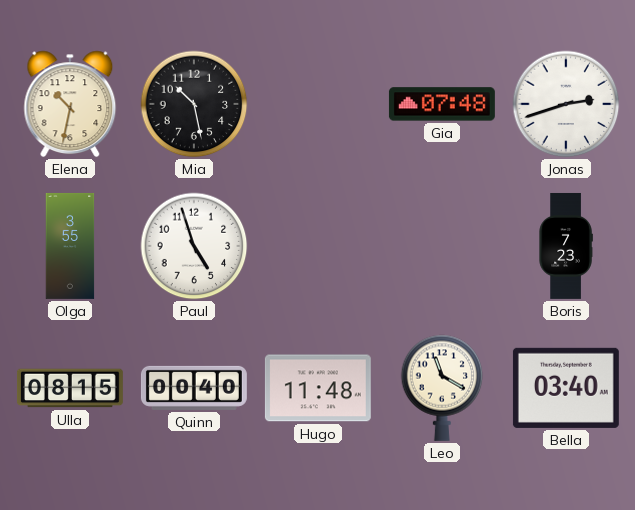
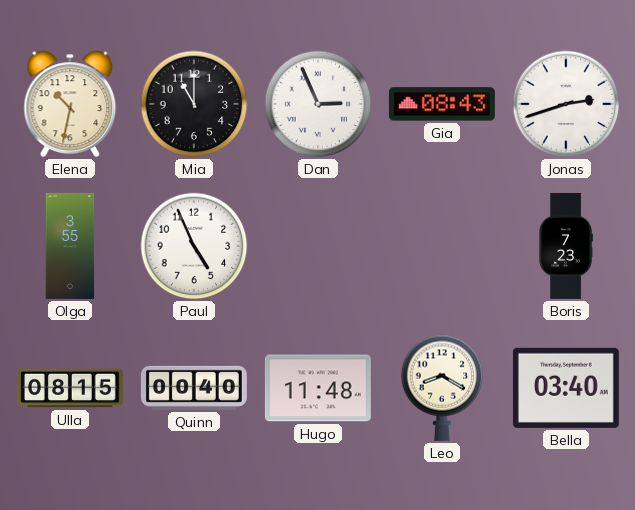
Mia: 10:28 -> 11:00 (194, 104)
Dan: none -> 2:56 (318, 104)
Gia: 07:48 -> 08:43 (442, 104)
Paul: 4:57 -> 4:56 (194, 246)
Leo: 11:20 -> 8:20 (442, 388)
